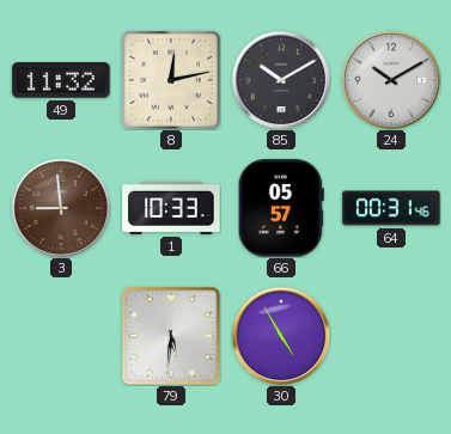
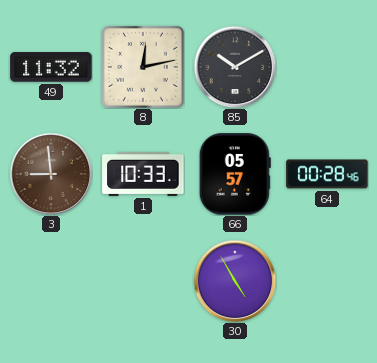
24: 10:10 -> none (391, 80)
64: 00:31 -> 00:28 (327, 174)
79: 5:31 -> none (171, 336)
